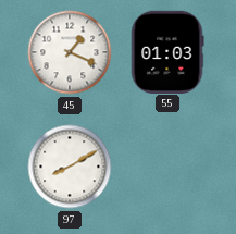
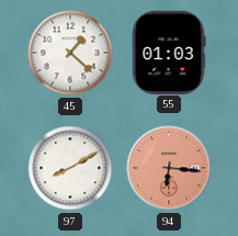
45: 1:19 -> 1:22 (70, 53)
94: none -> 6:16 (169, 168)
